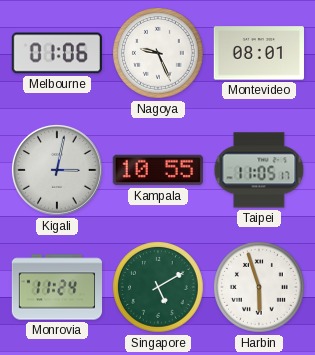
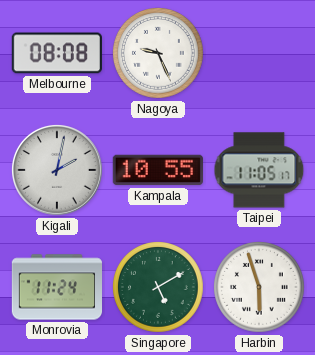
Melbourne: 01:06 -> 08:08 (57, 53)
Montevideo: 08:01 -> none (258, 53)
Kigali: 3:02 -> 2:02 (57, 170)
